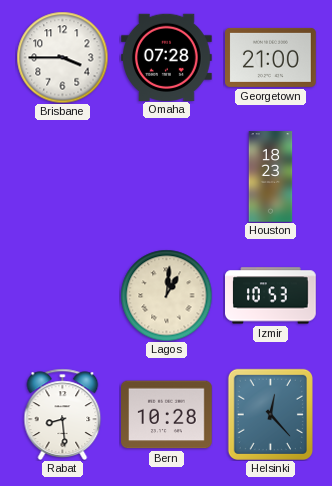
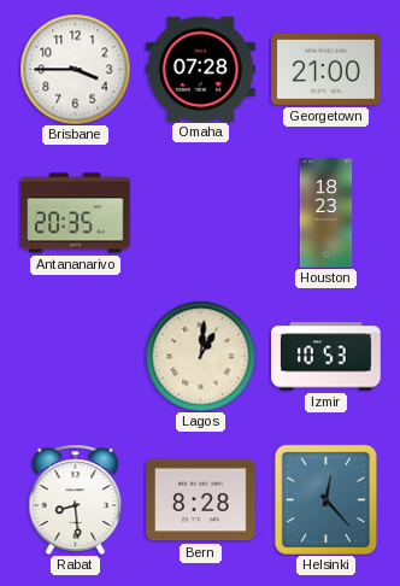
Antananarivo: none -> 20:35 (76, 213)
Bern: 10:28 -> 8:28 (201, 500)
